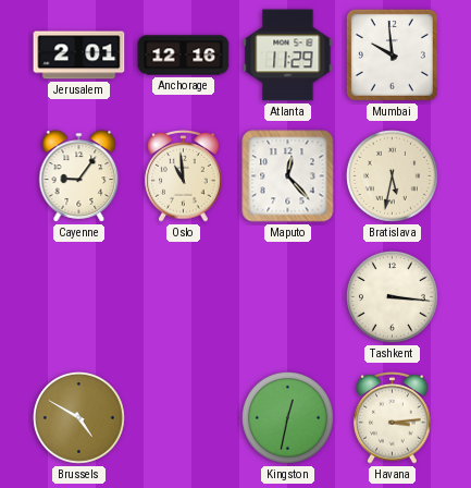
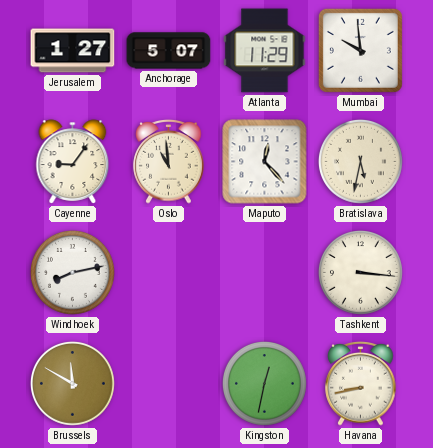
Jerusalem: 2:01 -> 1:27 (73, 51)
Anchorage: 12:16 -> 5:07 (169, 51)
Windhoek: none -> 8:13 (73, 273)
Brussels: 4:50 -> 11:50 (73, 384)
Havana: 3:14 -> 8:43 (361, 384)
